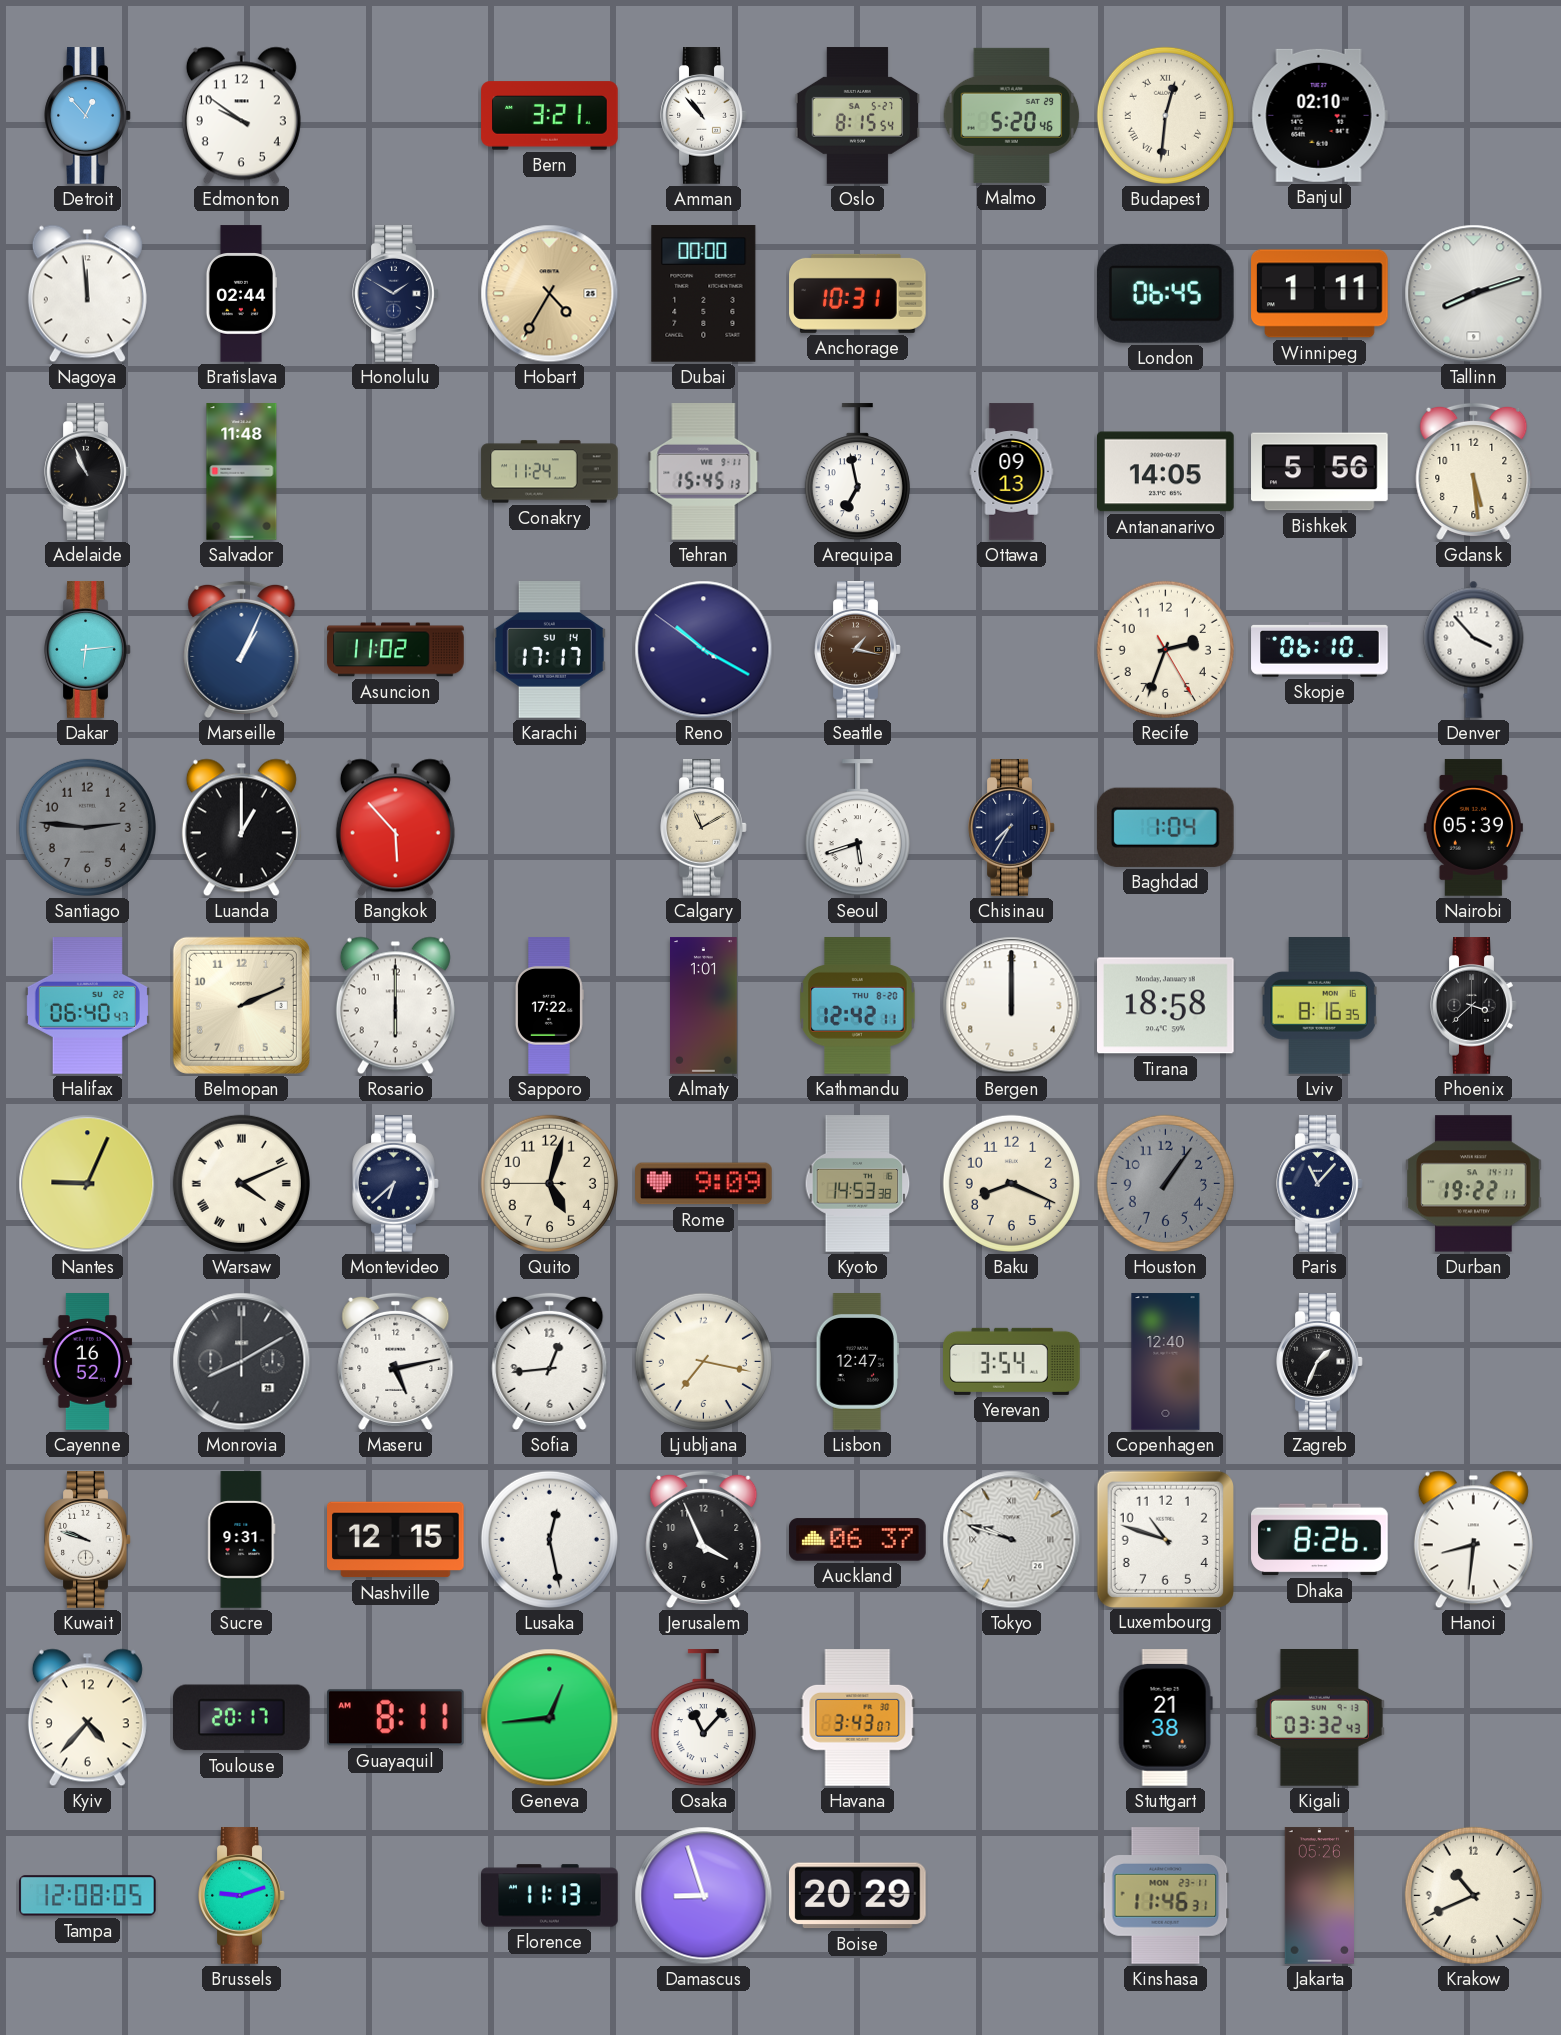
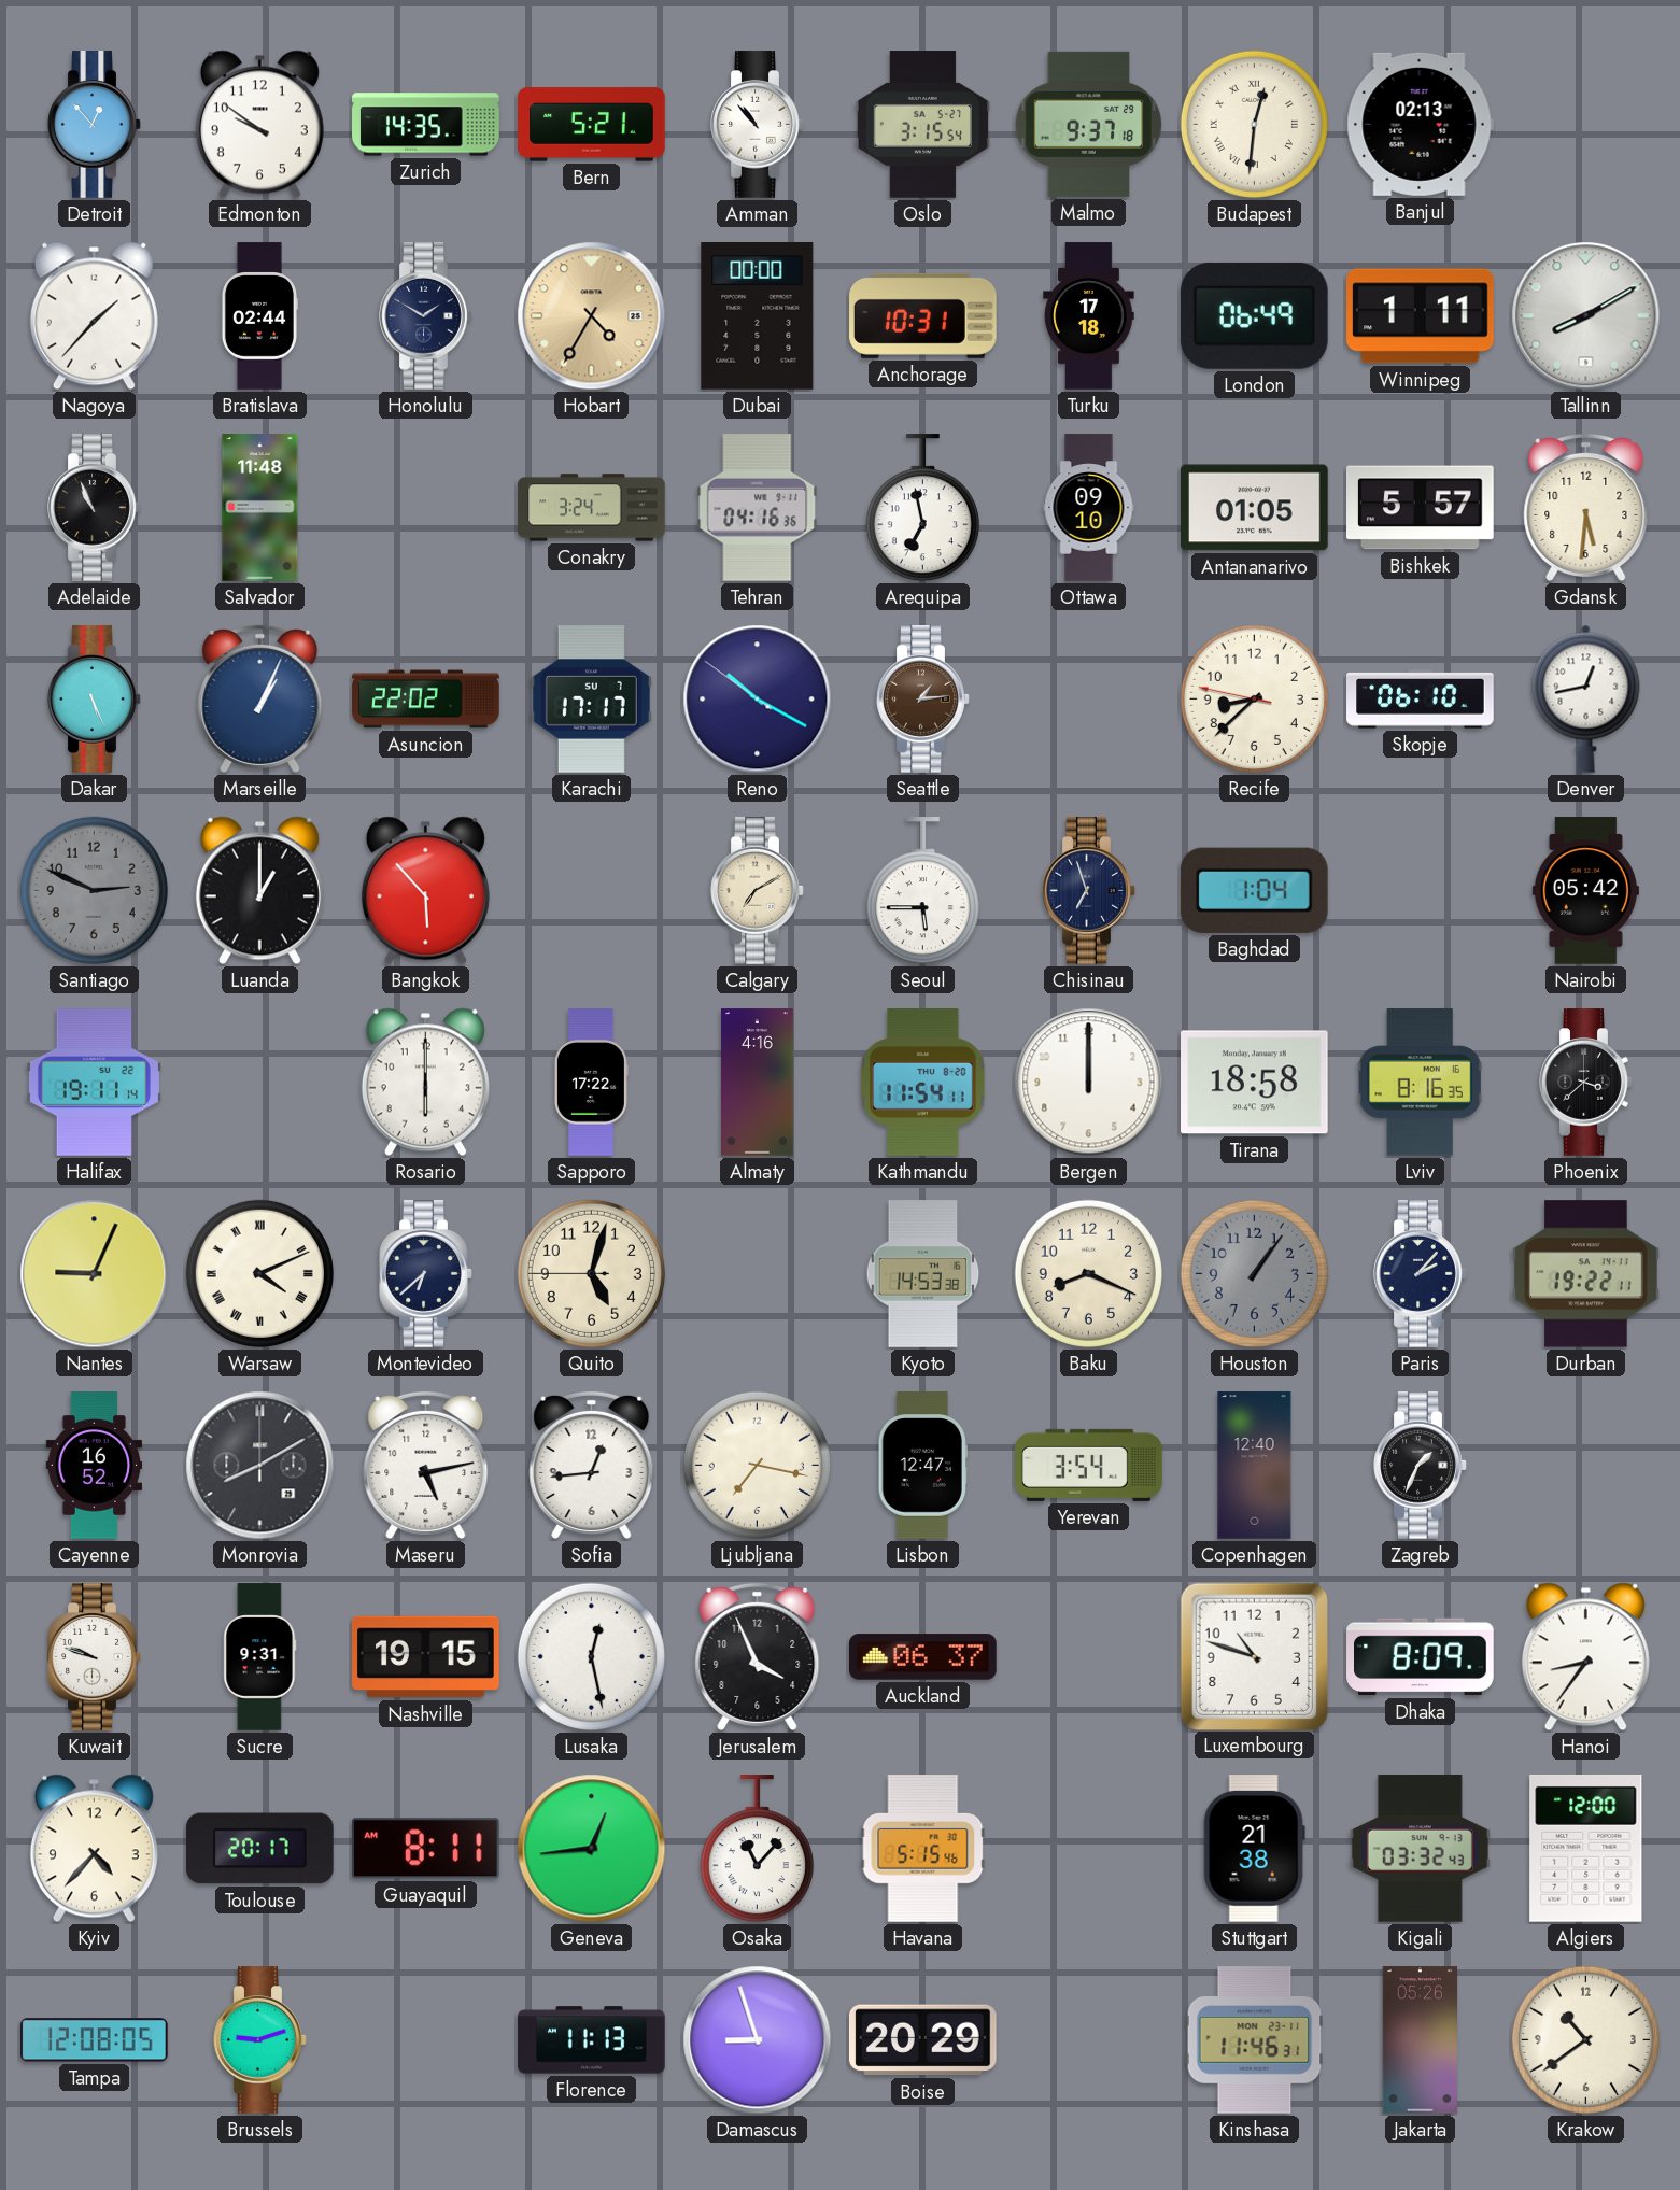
Zurich: none -> 14:35 (426, 125)
Bern: 3:21 -> 5:21 (592, 125)
Oslo: 8:15 -> 3:15 (922, 125)
Malmo: 5:20 -> 9:37 (1089, 124)
Banjul: 02:10 -> 02:13 (1420, 124)
Nagoya: 11:59 -> 1:37 (94, 316)
Turku: none -> 17:18 (1089, 316)
London: 06:45 -> 06:49 (1254, 315)
Tallinn: 8:12 -> 8:10 (1586, 316)
Conakry: 11:24 -> 3:24 (592, 508)
Tehran: 15:45 -> 04:16 (758, 508)
Ottawa: 09:13 -> 09:10 (1089, 508)
Antananarivo: 14:05 -> 01:05 (1255, 508)
Bishkek: 5:56 -> 5:57 (1421, 508)
Gdansk: 5:29 -> 5:31 (1586, 507)
Dakar: 6:14 -> 5:26 (95, 700)
Asuncion: 11:02 -> 22:02 (426, 700)
Karachi date: SU 14 -> SU 7 (591, 700)
Seattle: 1:17 -> 1:14 (923, 700)
Recife: 2:33 -> 8:37 (1254, 698)
Denver: 3:53 -> 12:43 (1586, 698)
Santiago: 2:46 -> 2:49 (94, 890)
Calgary: 11:10 -> 7:10 (758, 891)
Seoul: 5:42 -> 5:45 (922, 891)
Chisinau: 7:35 -> 6:57 (1089, 891)
Nairobi: 05:39 -> 05:42 (1585, 891)
Halifax: 06:40 -> 19:11 (94, 1083)
Belmopan: 2:11 -> none (241, 1005)
Almaty: 1:01 -> 4:16 (758, 1083)
Kathmandu: 12:42 -> 11:54 (923, 1083)
Rome: 9:09 -> none (704, 1184)
Paris: 11:07 -> 2:07 (1421, 1274)
Nashville: 12:15 -> 19:15 (426, 1657)
Tokyo: 9:48 -> none (1012, 1540)
Dhaka: 8:26 -> 8:09 (1421, 1657)
Hanoi: 8:31 -> 8:36 (1585, 1657)
Havana: 3:43 -> 5:15 (923, 1849)
Algiers: none -> 12:00 (1586, 1848)
Krakow: 10:41 -> 10:39 (1585, 2039)
